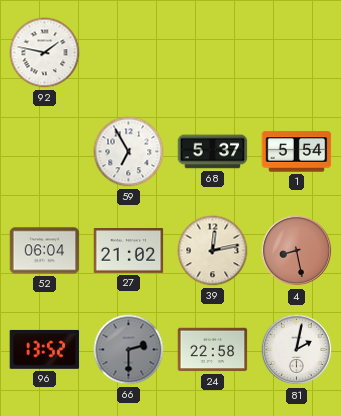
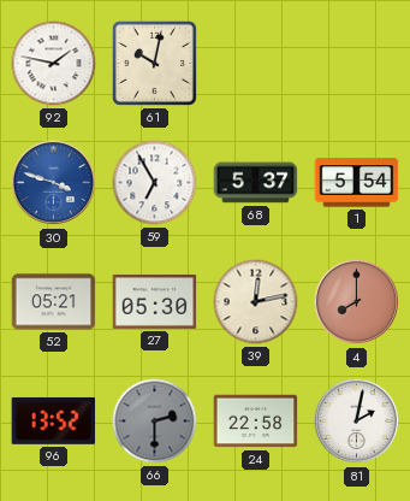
61: none -> 10:02 (154, 63)
30: none -> 3:48 (54, 183)
52: 06:04 -> 05:21 (54, 302)
27: 21:02 -> 05:30 (155, 302)
4: 8:28 -> 8:00 (357, 302)
